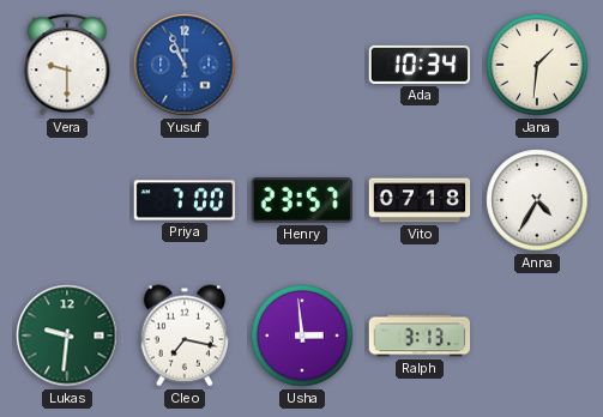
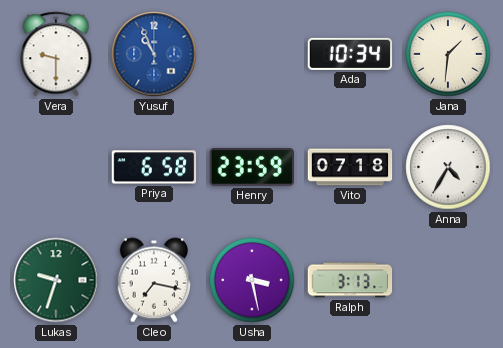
Priya: 7:00 -> 6:58 (154, 167)
Henry: 23:57 -> 23:59 (252, 167)
Lukas: 9:31 -> 9:33 (56, 280)
Usha: 2:59 -> 3:28 (252, 280)
